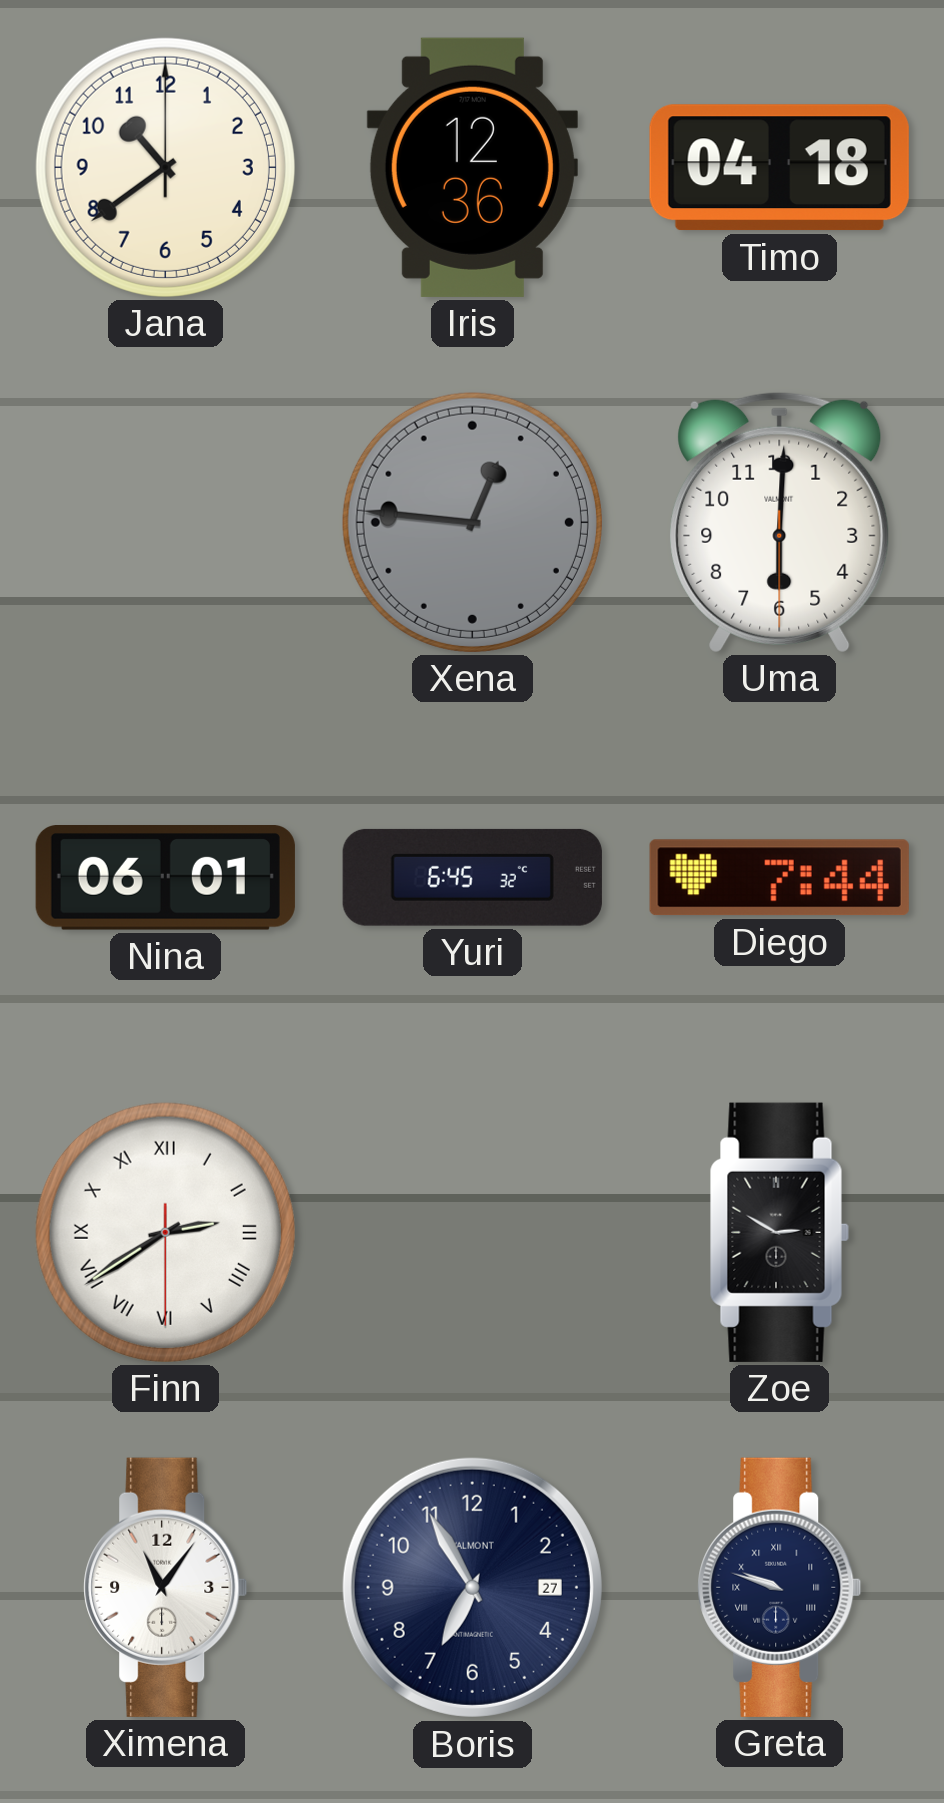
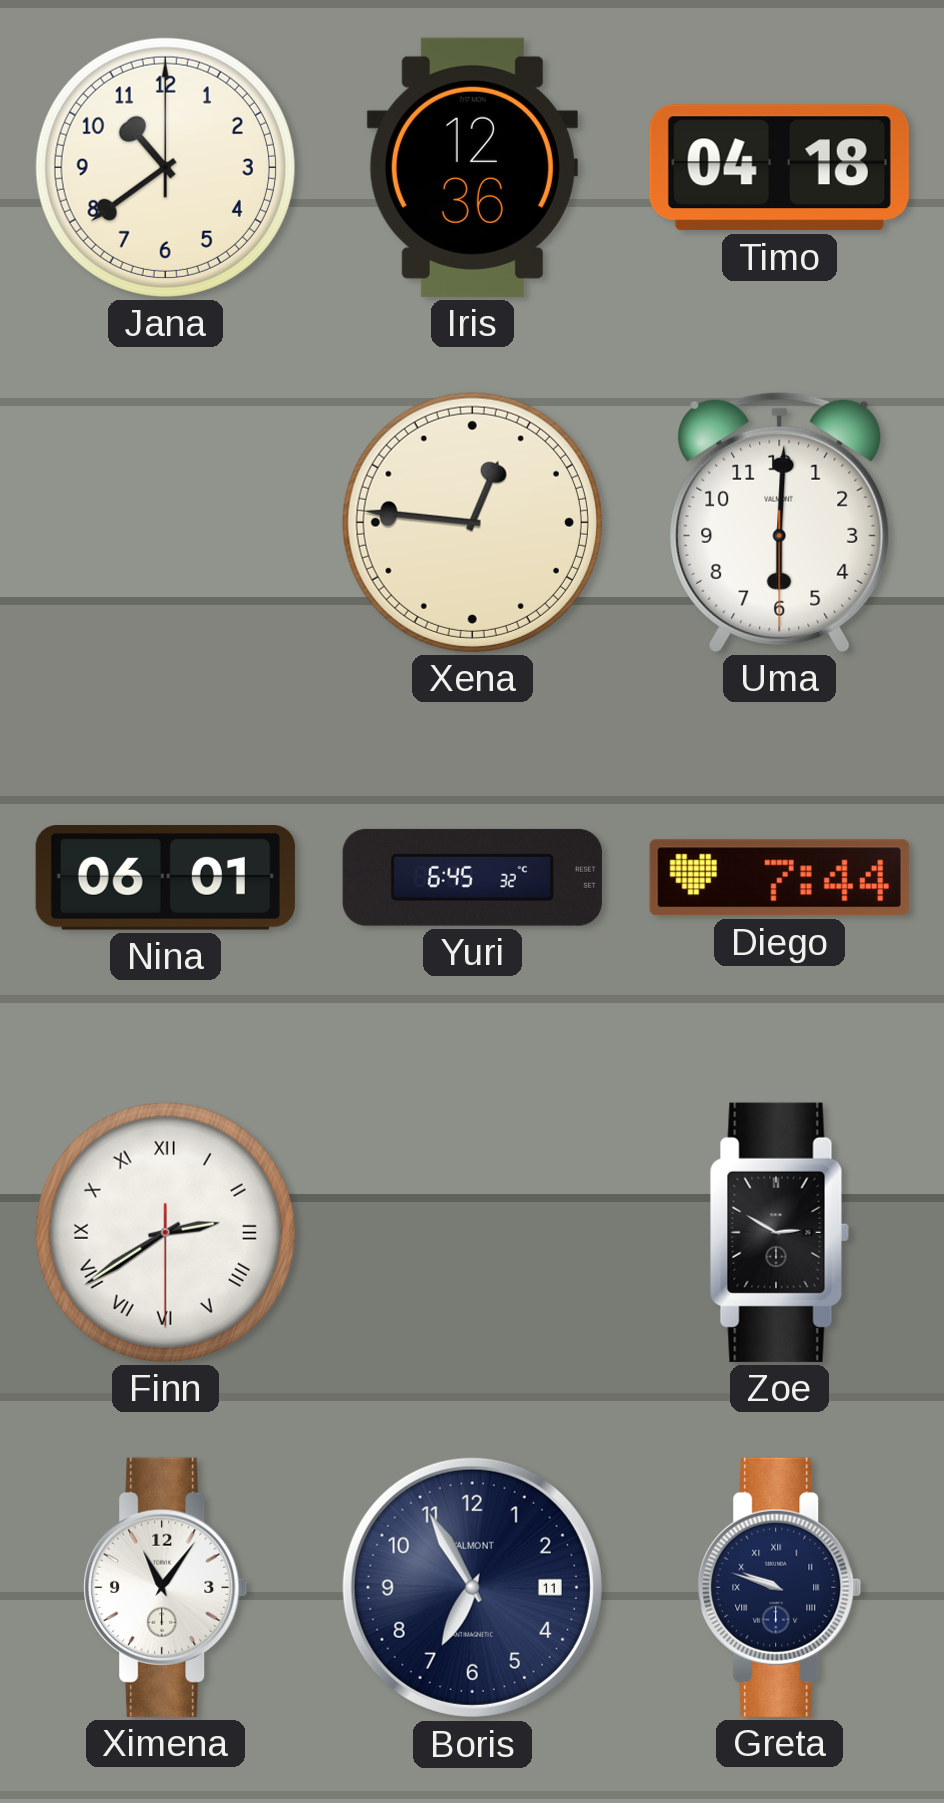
Xena dial: grey -> cream (472, 522)
Boris date: 27 -> 11 (472, 1587)
